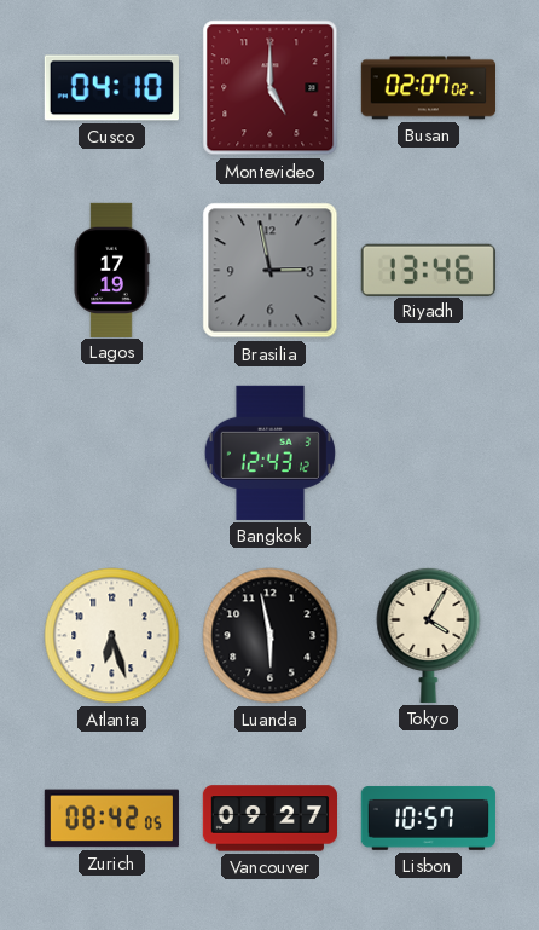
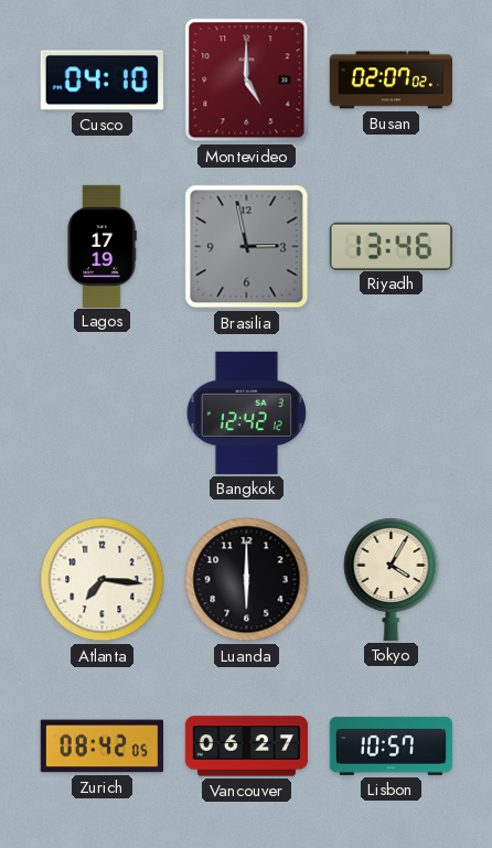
Bangkok: 12:43 -> 12:42 (246, 412)
Atlanta: 6:27 -> 7:16 (103, 580)
Luanda: 5:58 -> 6:00 (247, 580)
Vancouver: 09:27 -> 06:27 (246, 747)
